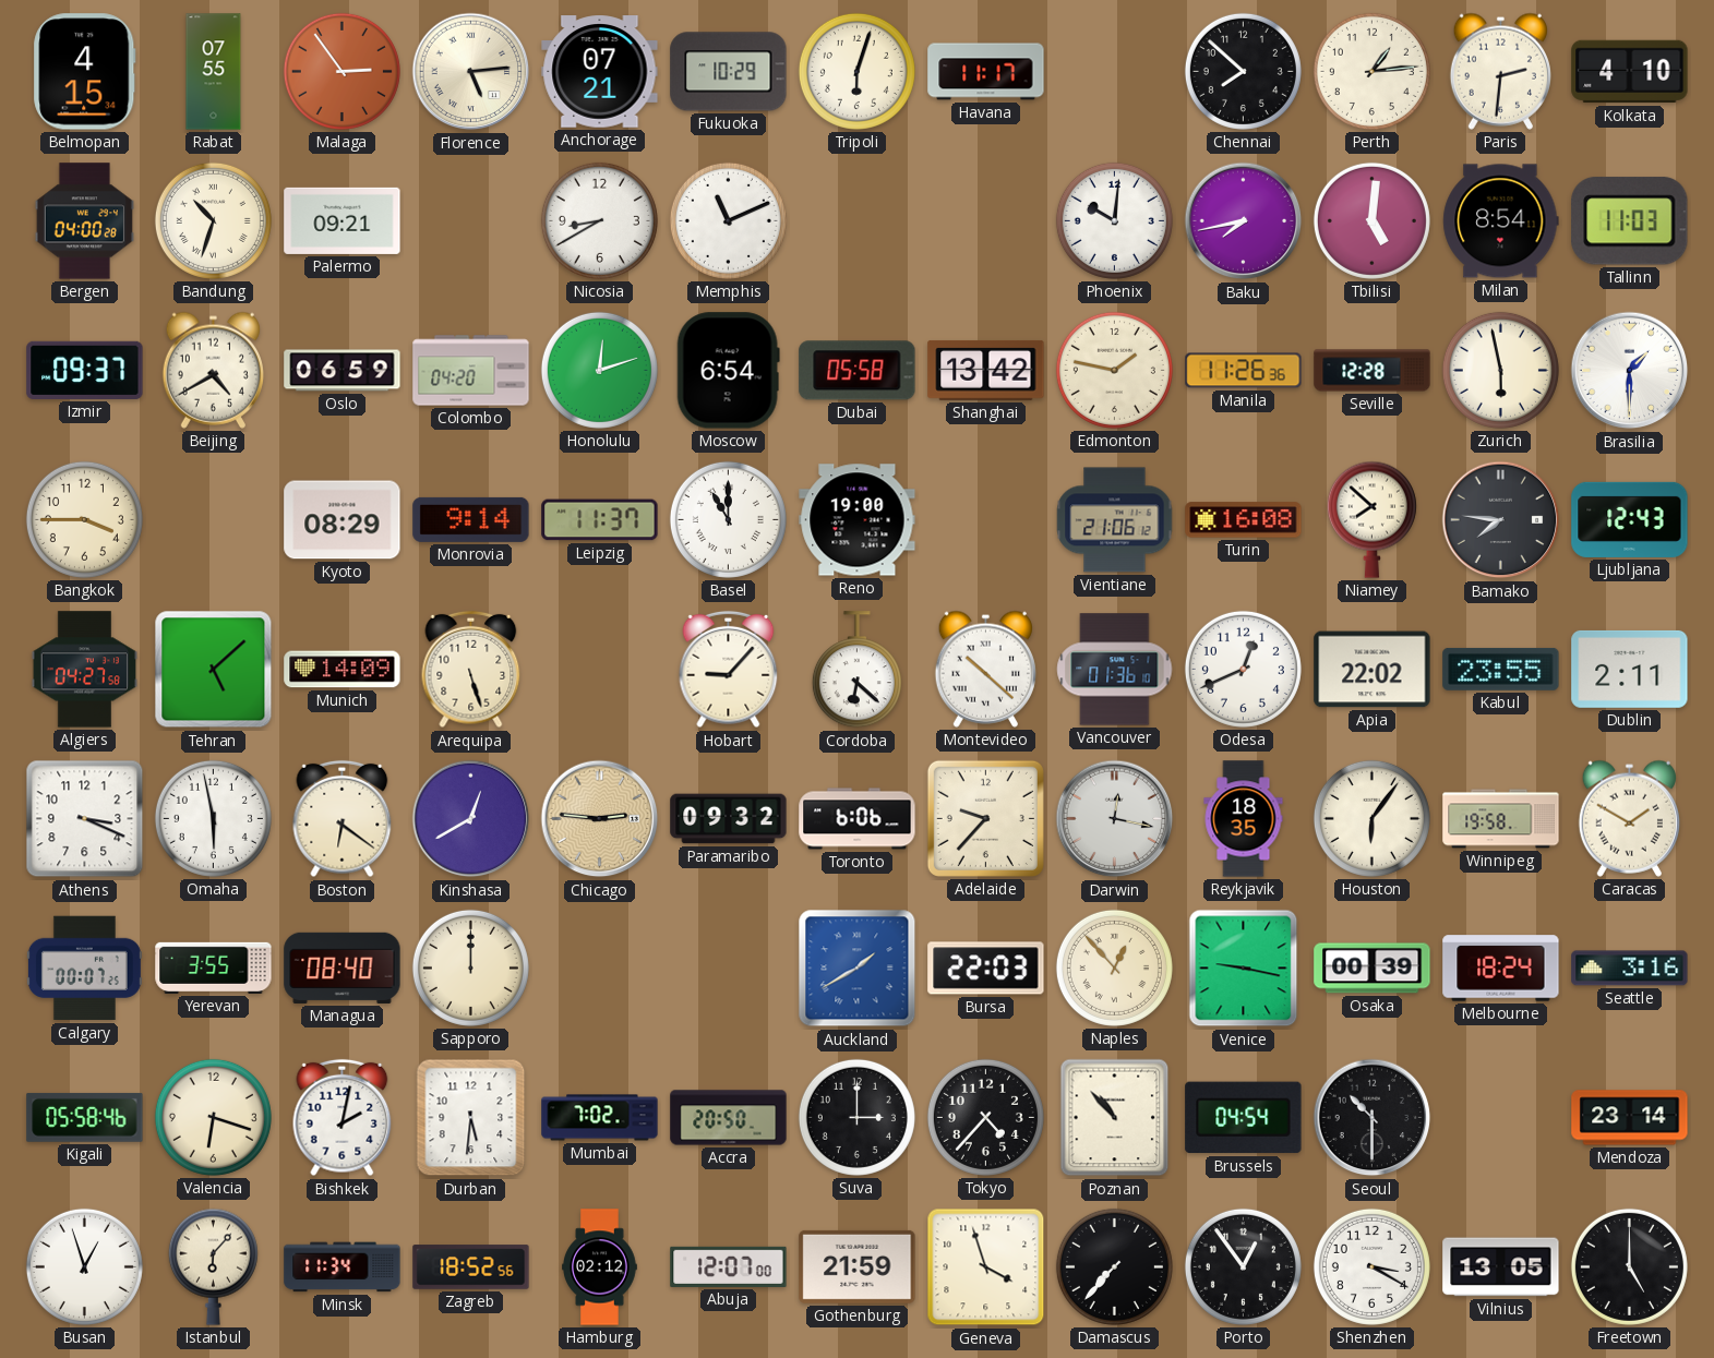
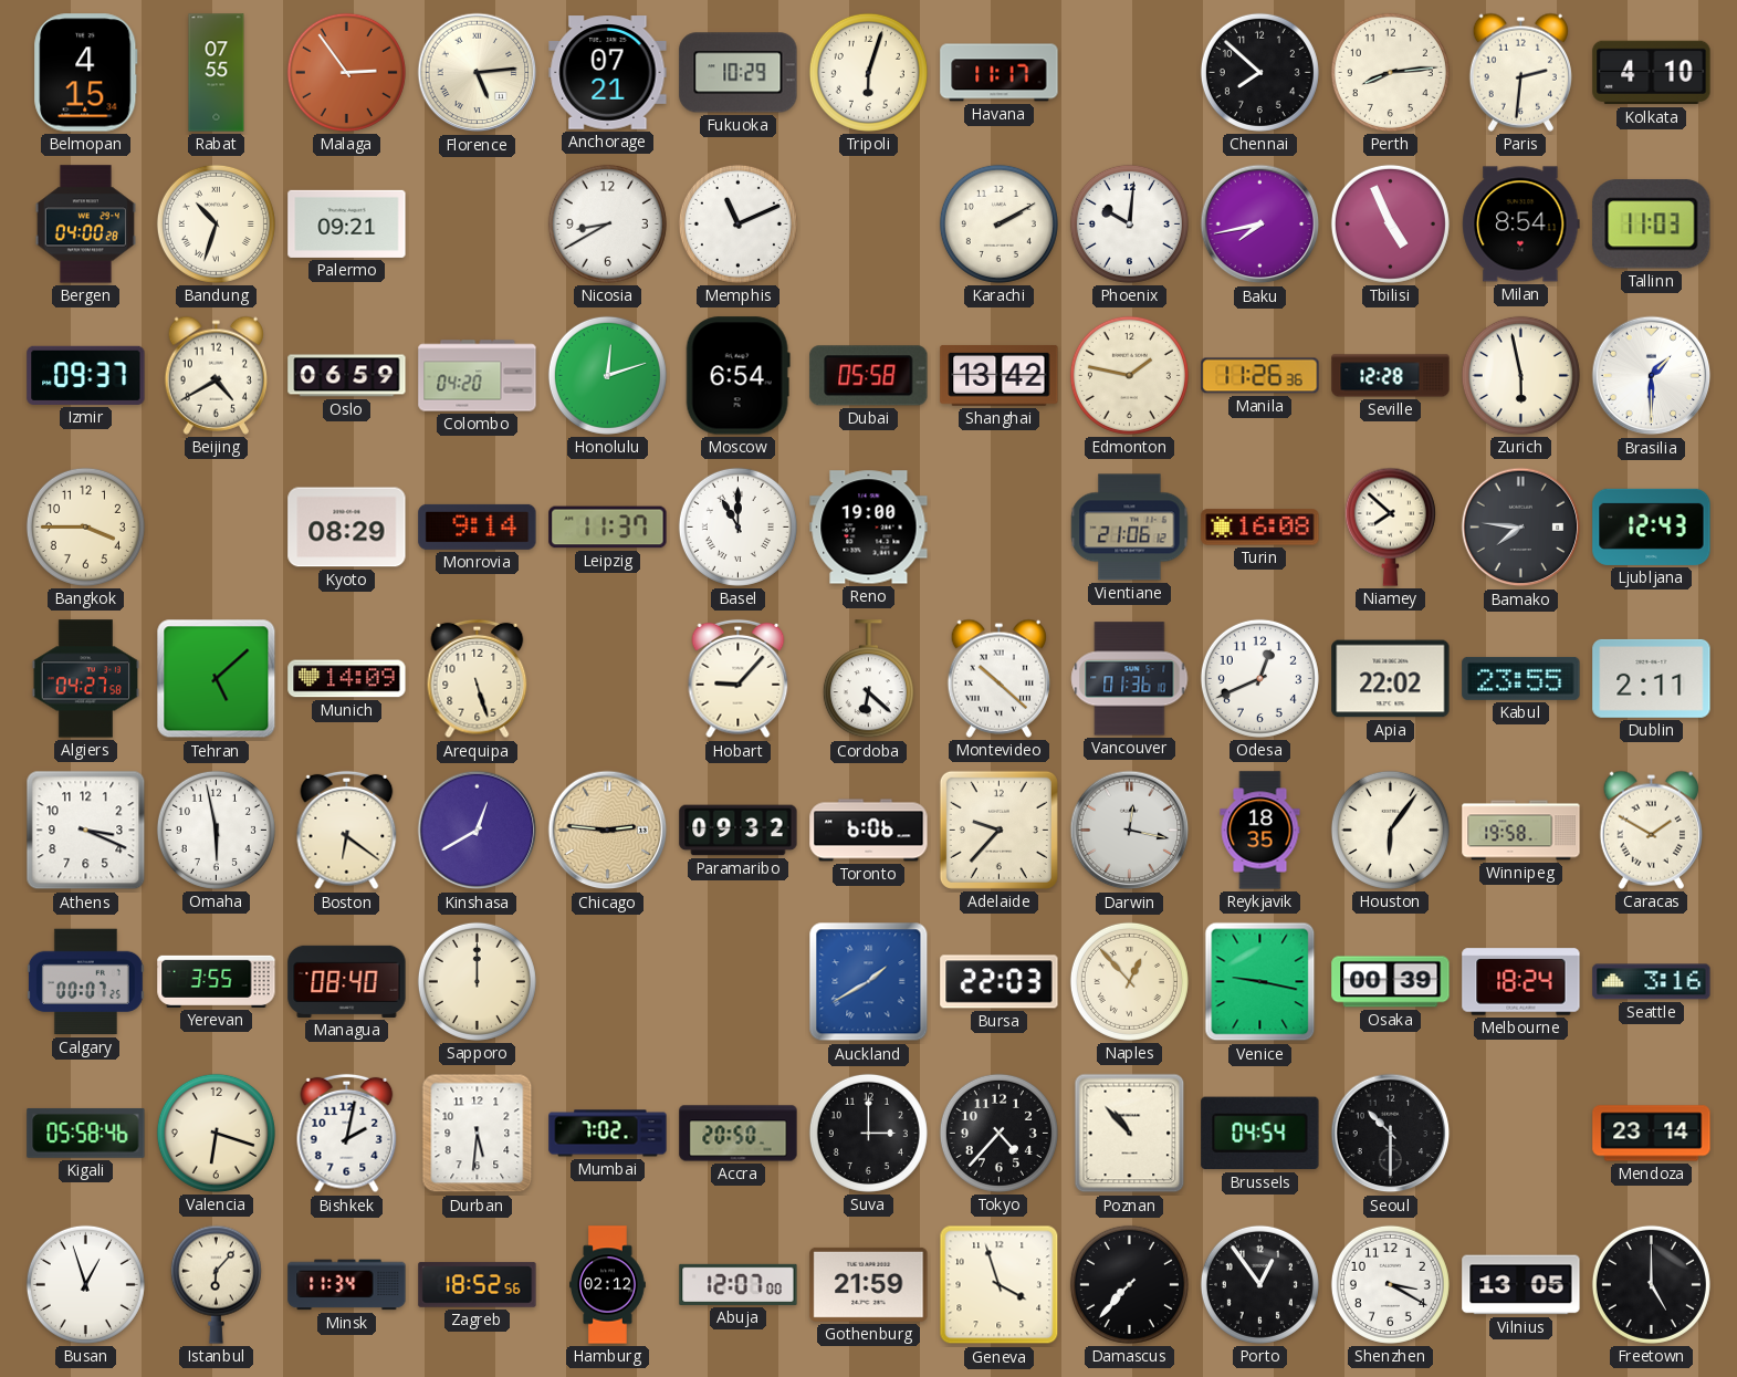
Perth: 1:14 -> 8:14 (1390, 72)
Karachi: none -> 2:10 (998, 223)
Tbilisi: 5:01 -> 4:56 (1390, 223)
